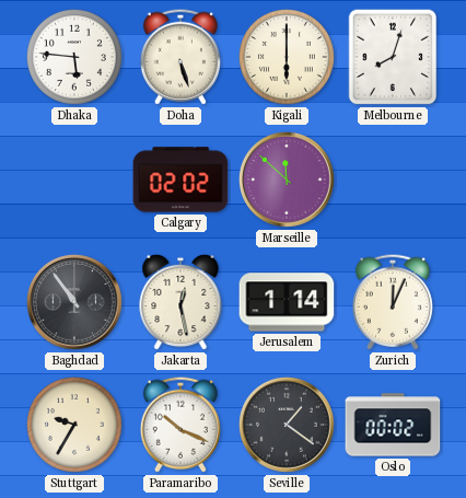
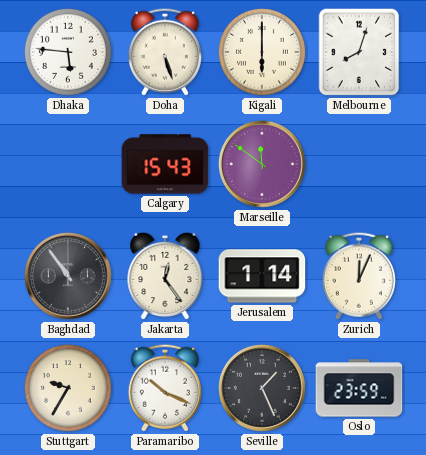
Calgary: 02:02 -> 15:43 (165, 164)
Marseille: 11:52 -> 11:51 (262, 164)
Jakarta: 12:28 -> 12:24 (165, 276)
Seville: 1:21 -> 1:26 (262, 388)
Oslo: 00:02 -> 23:59 (359, 388)
